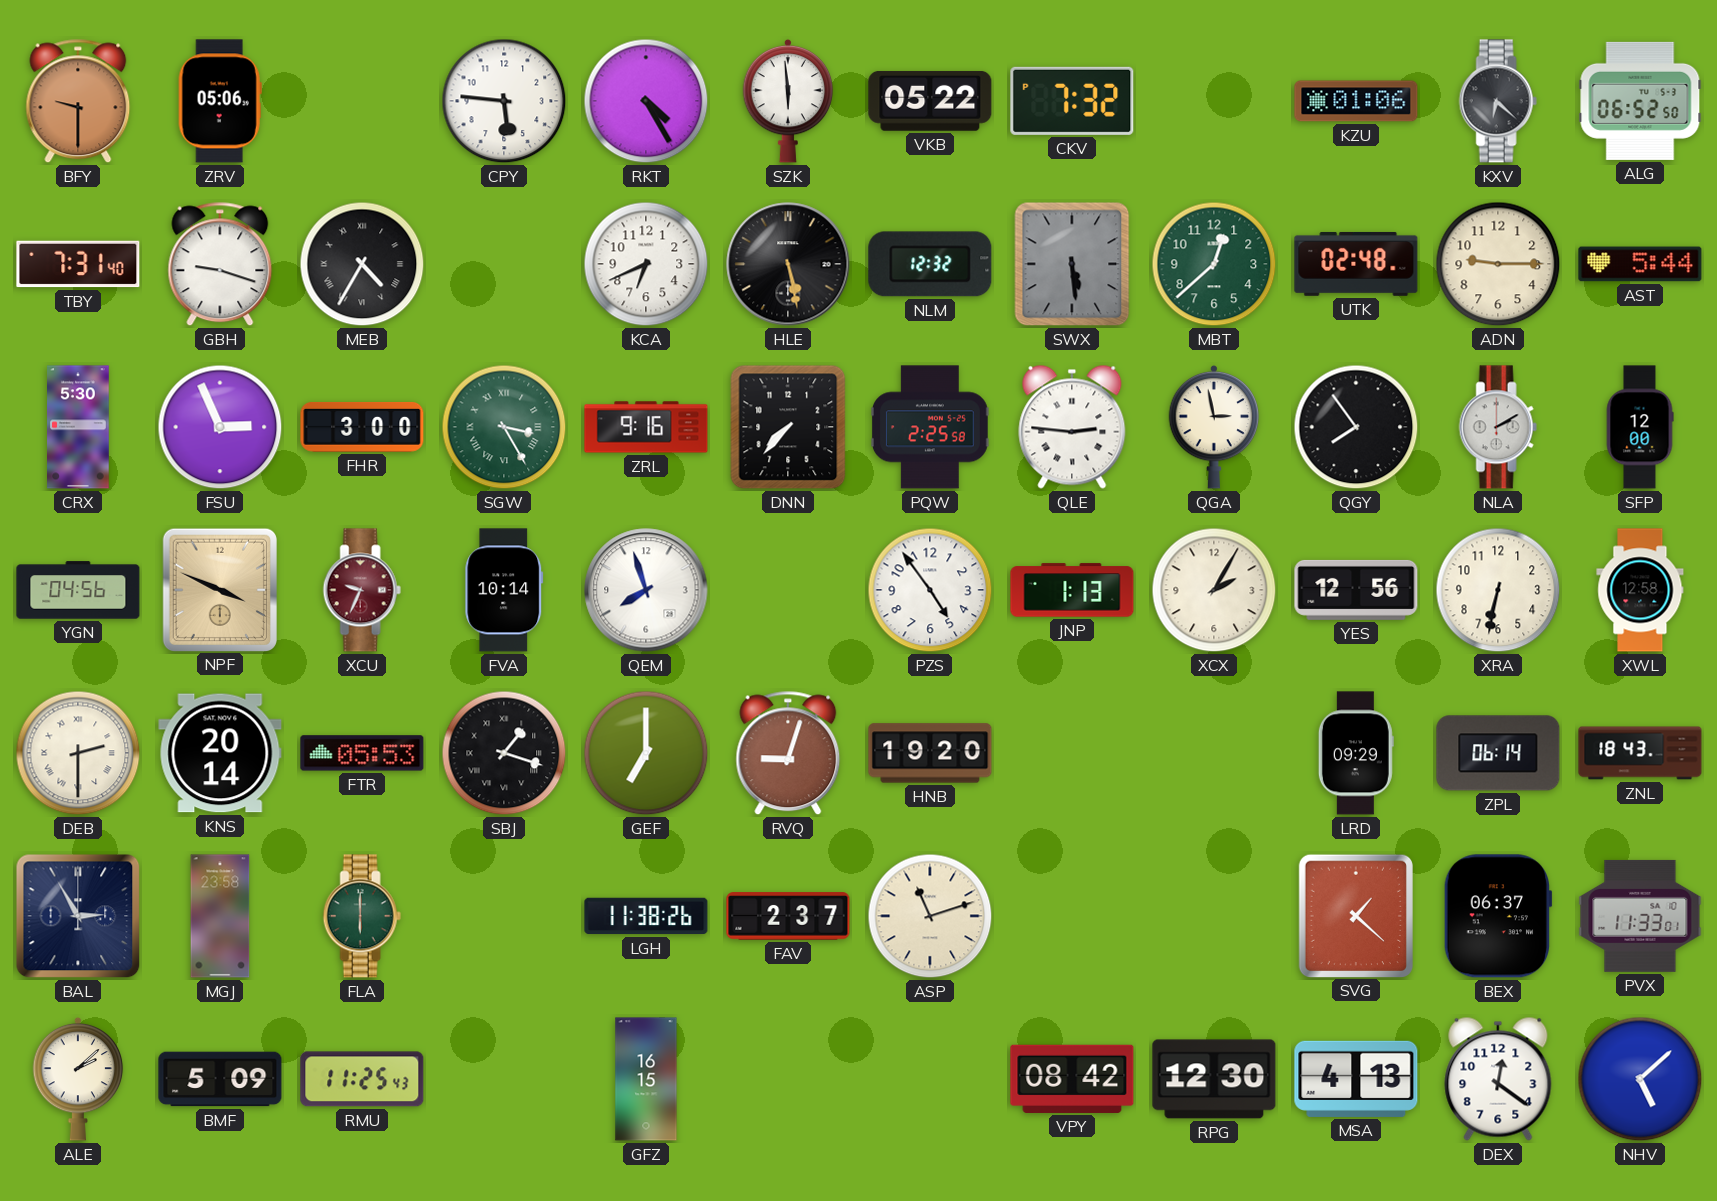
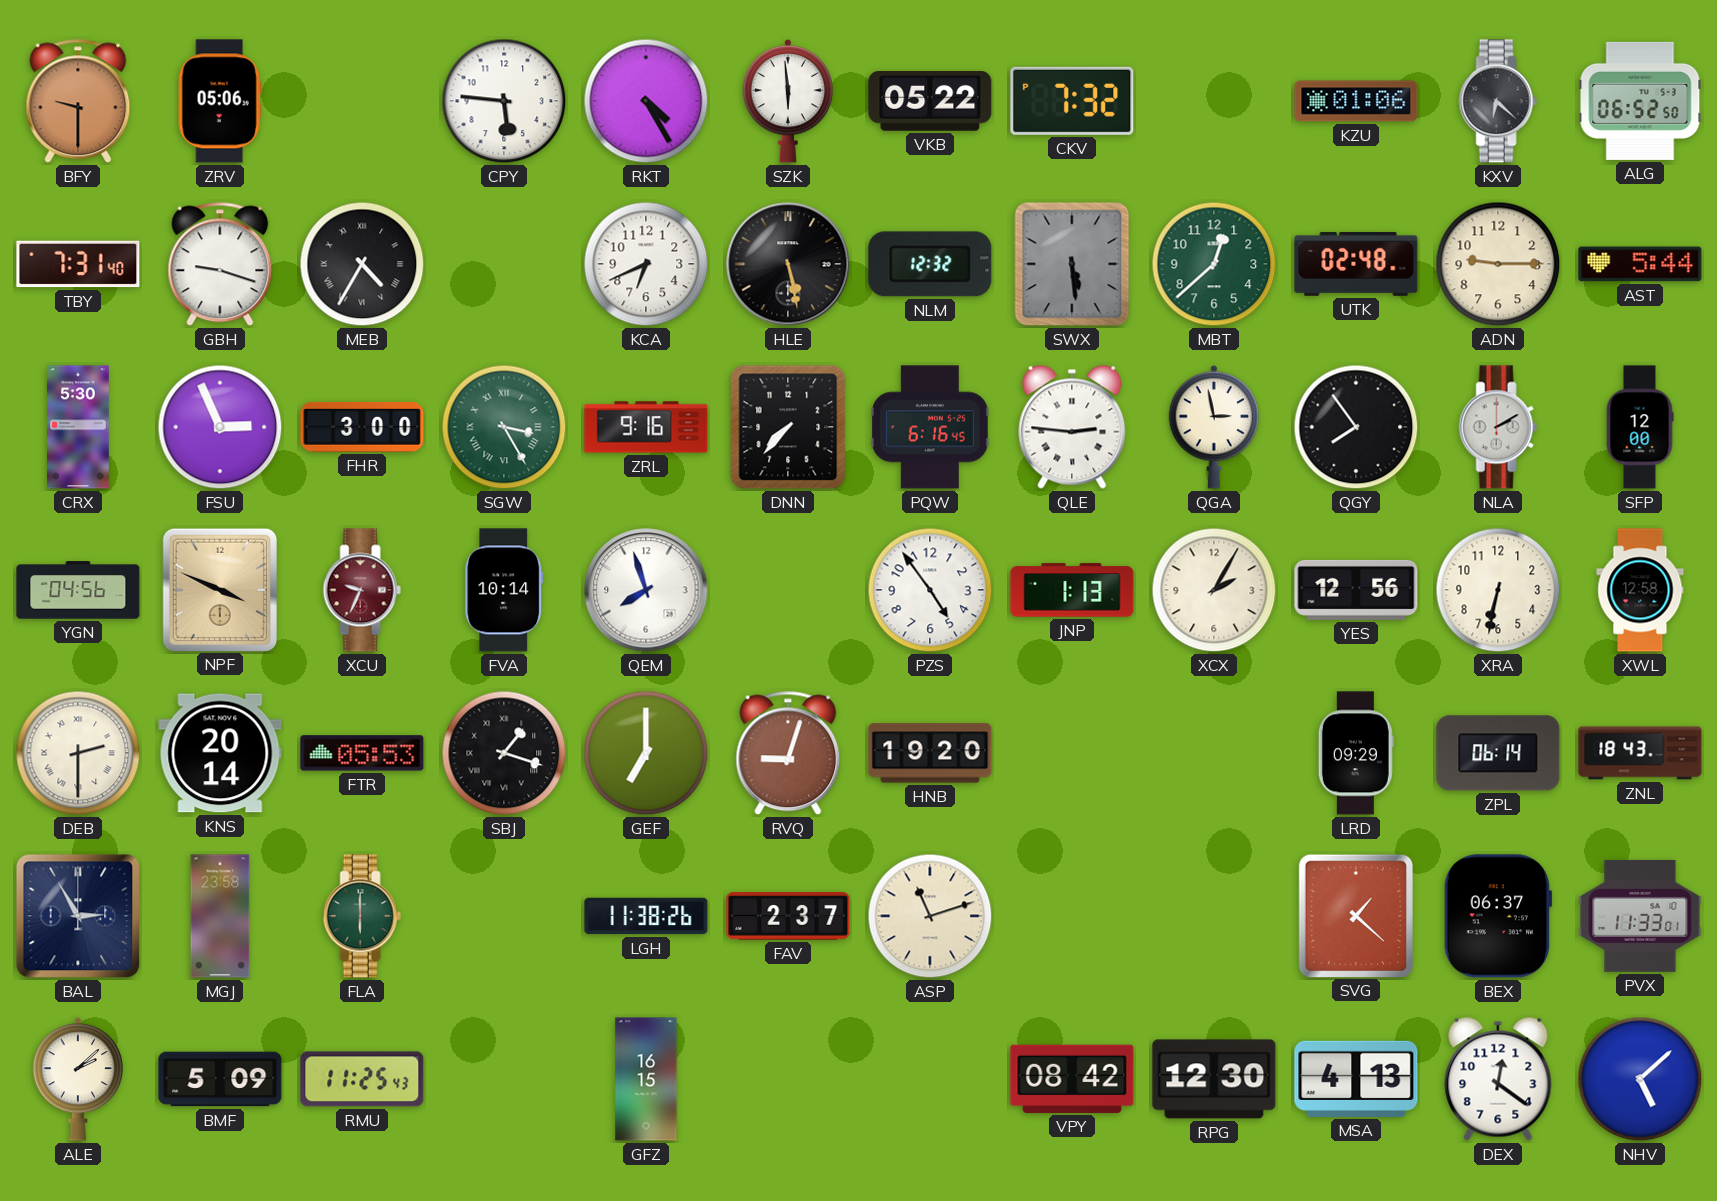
PQW: 2:25 -> 6:16 (930, 427)
